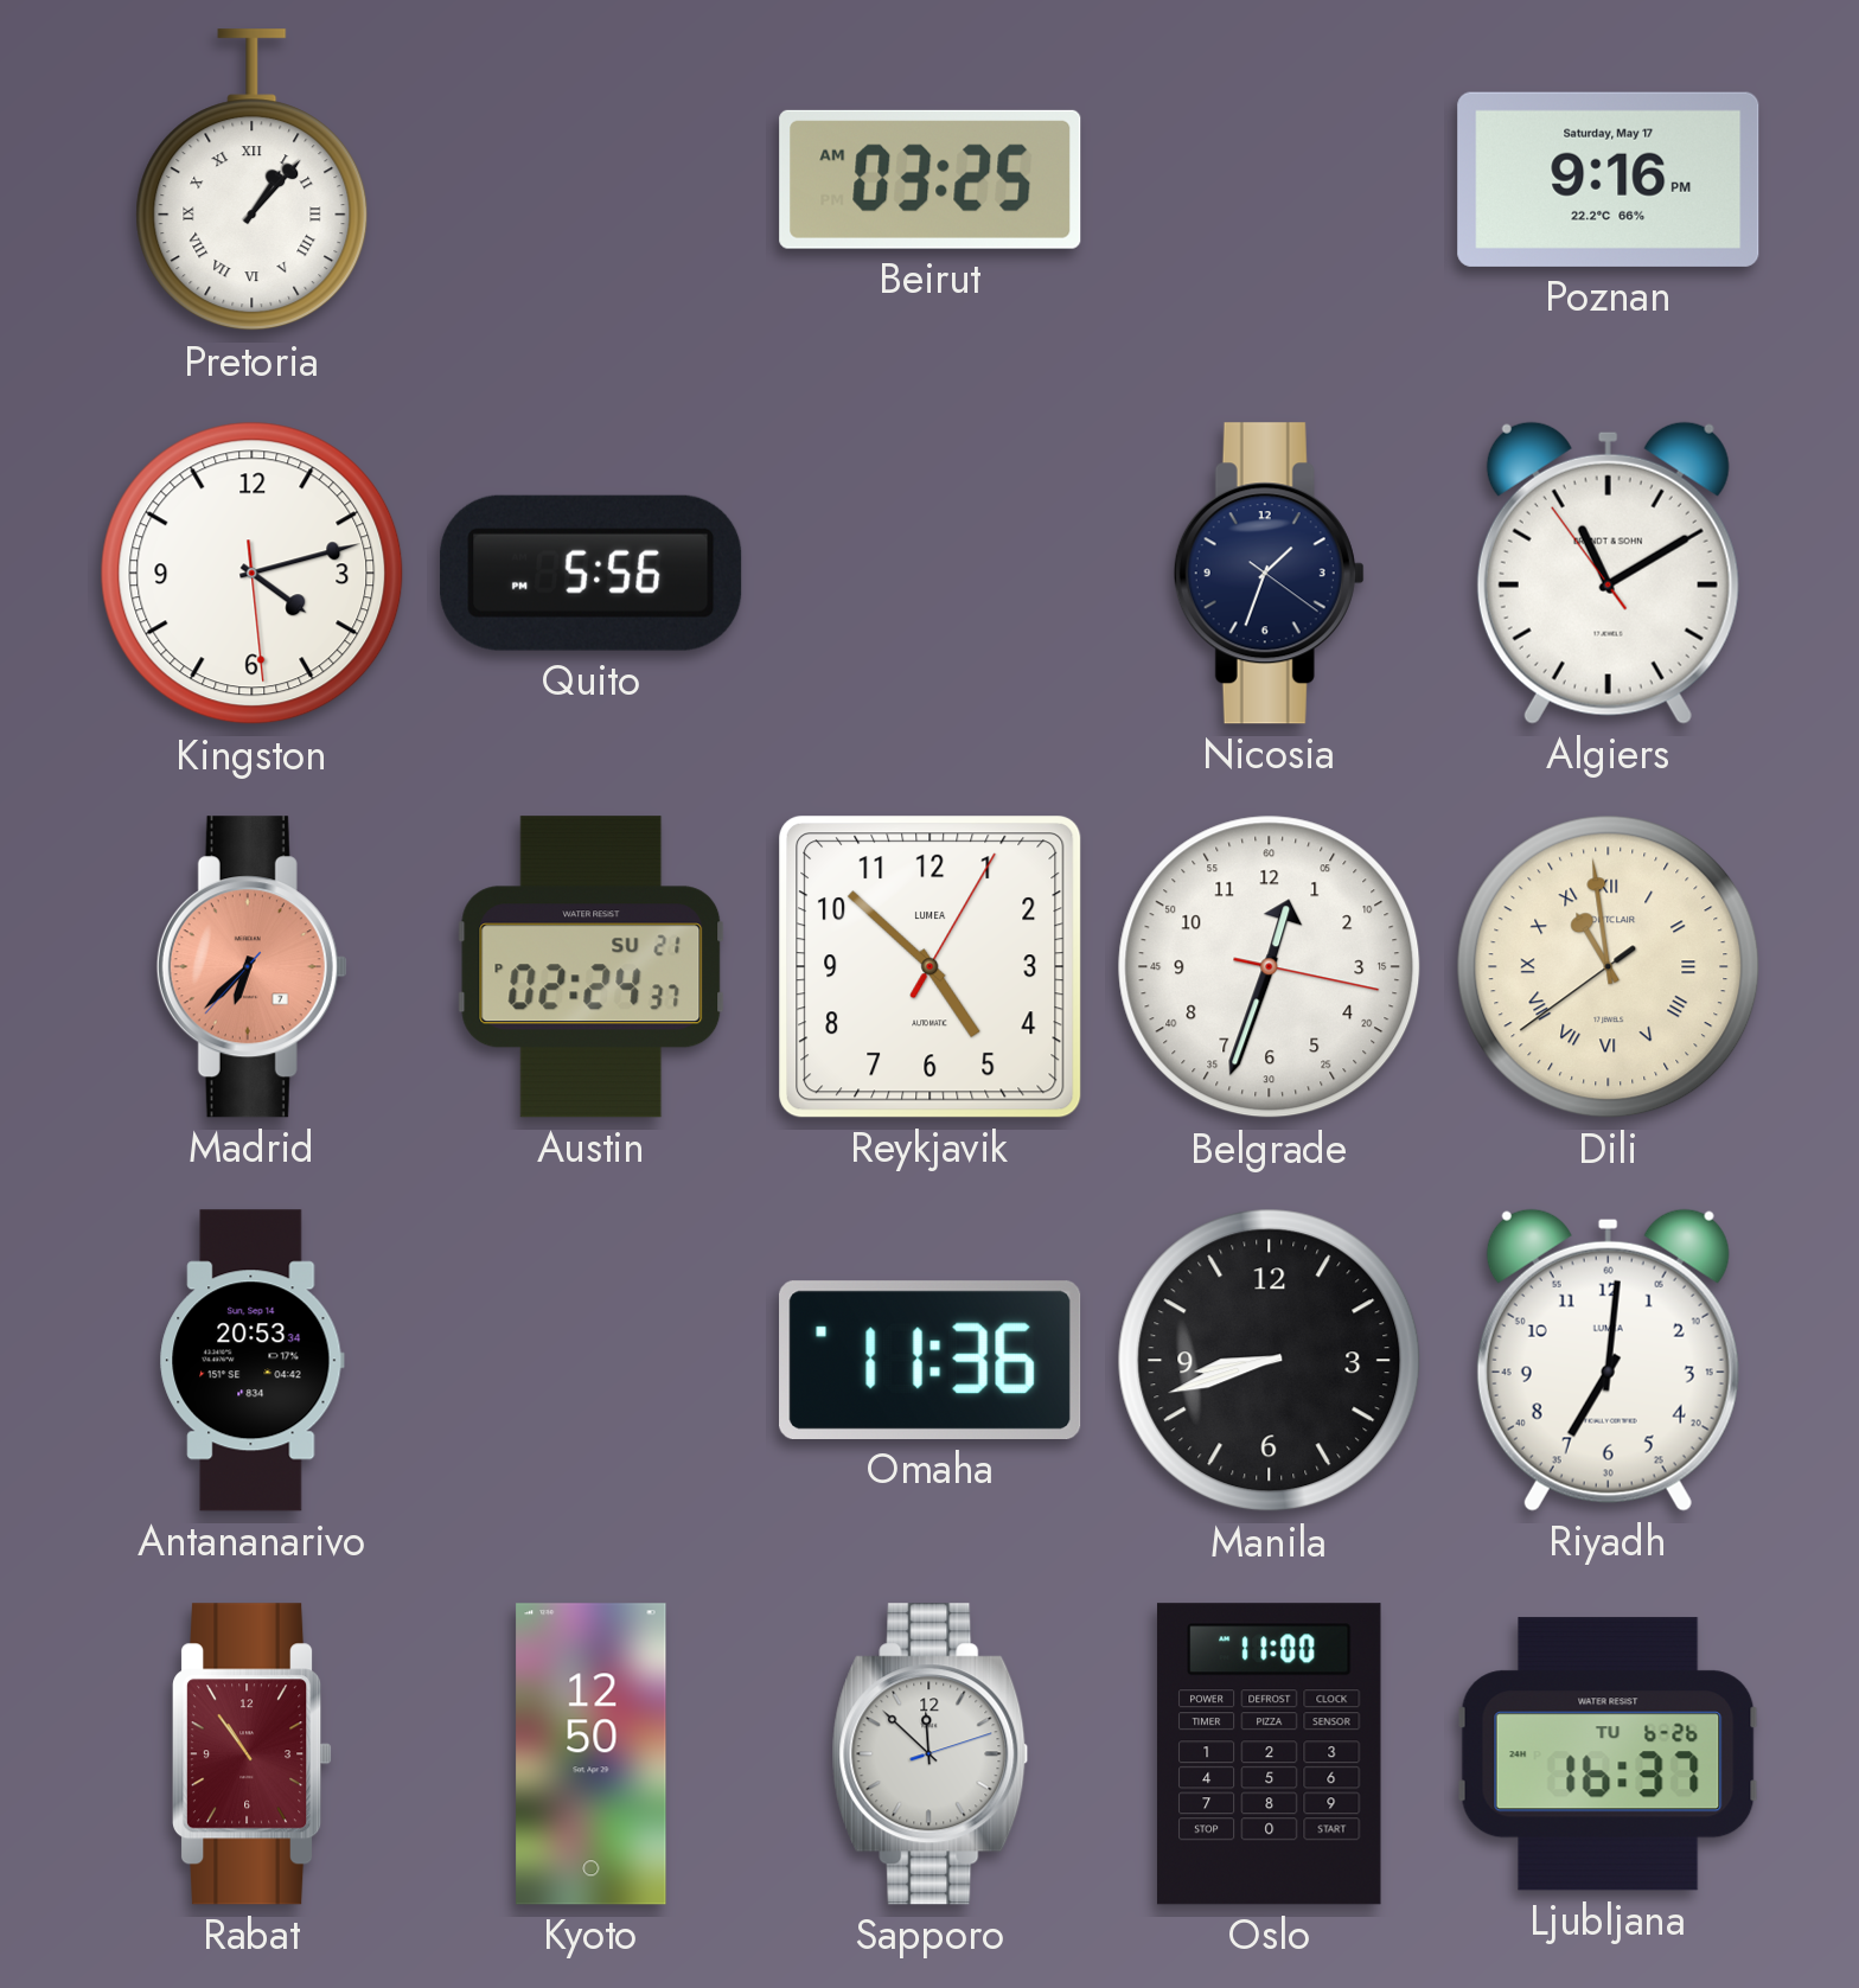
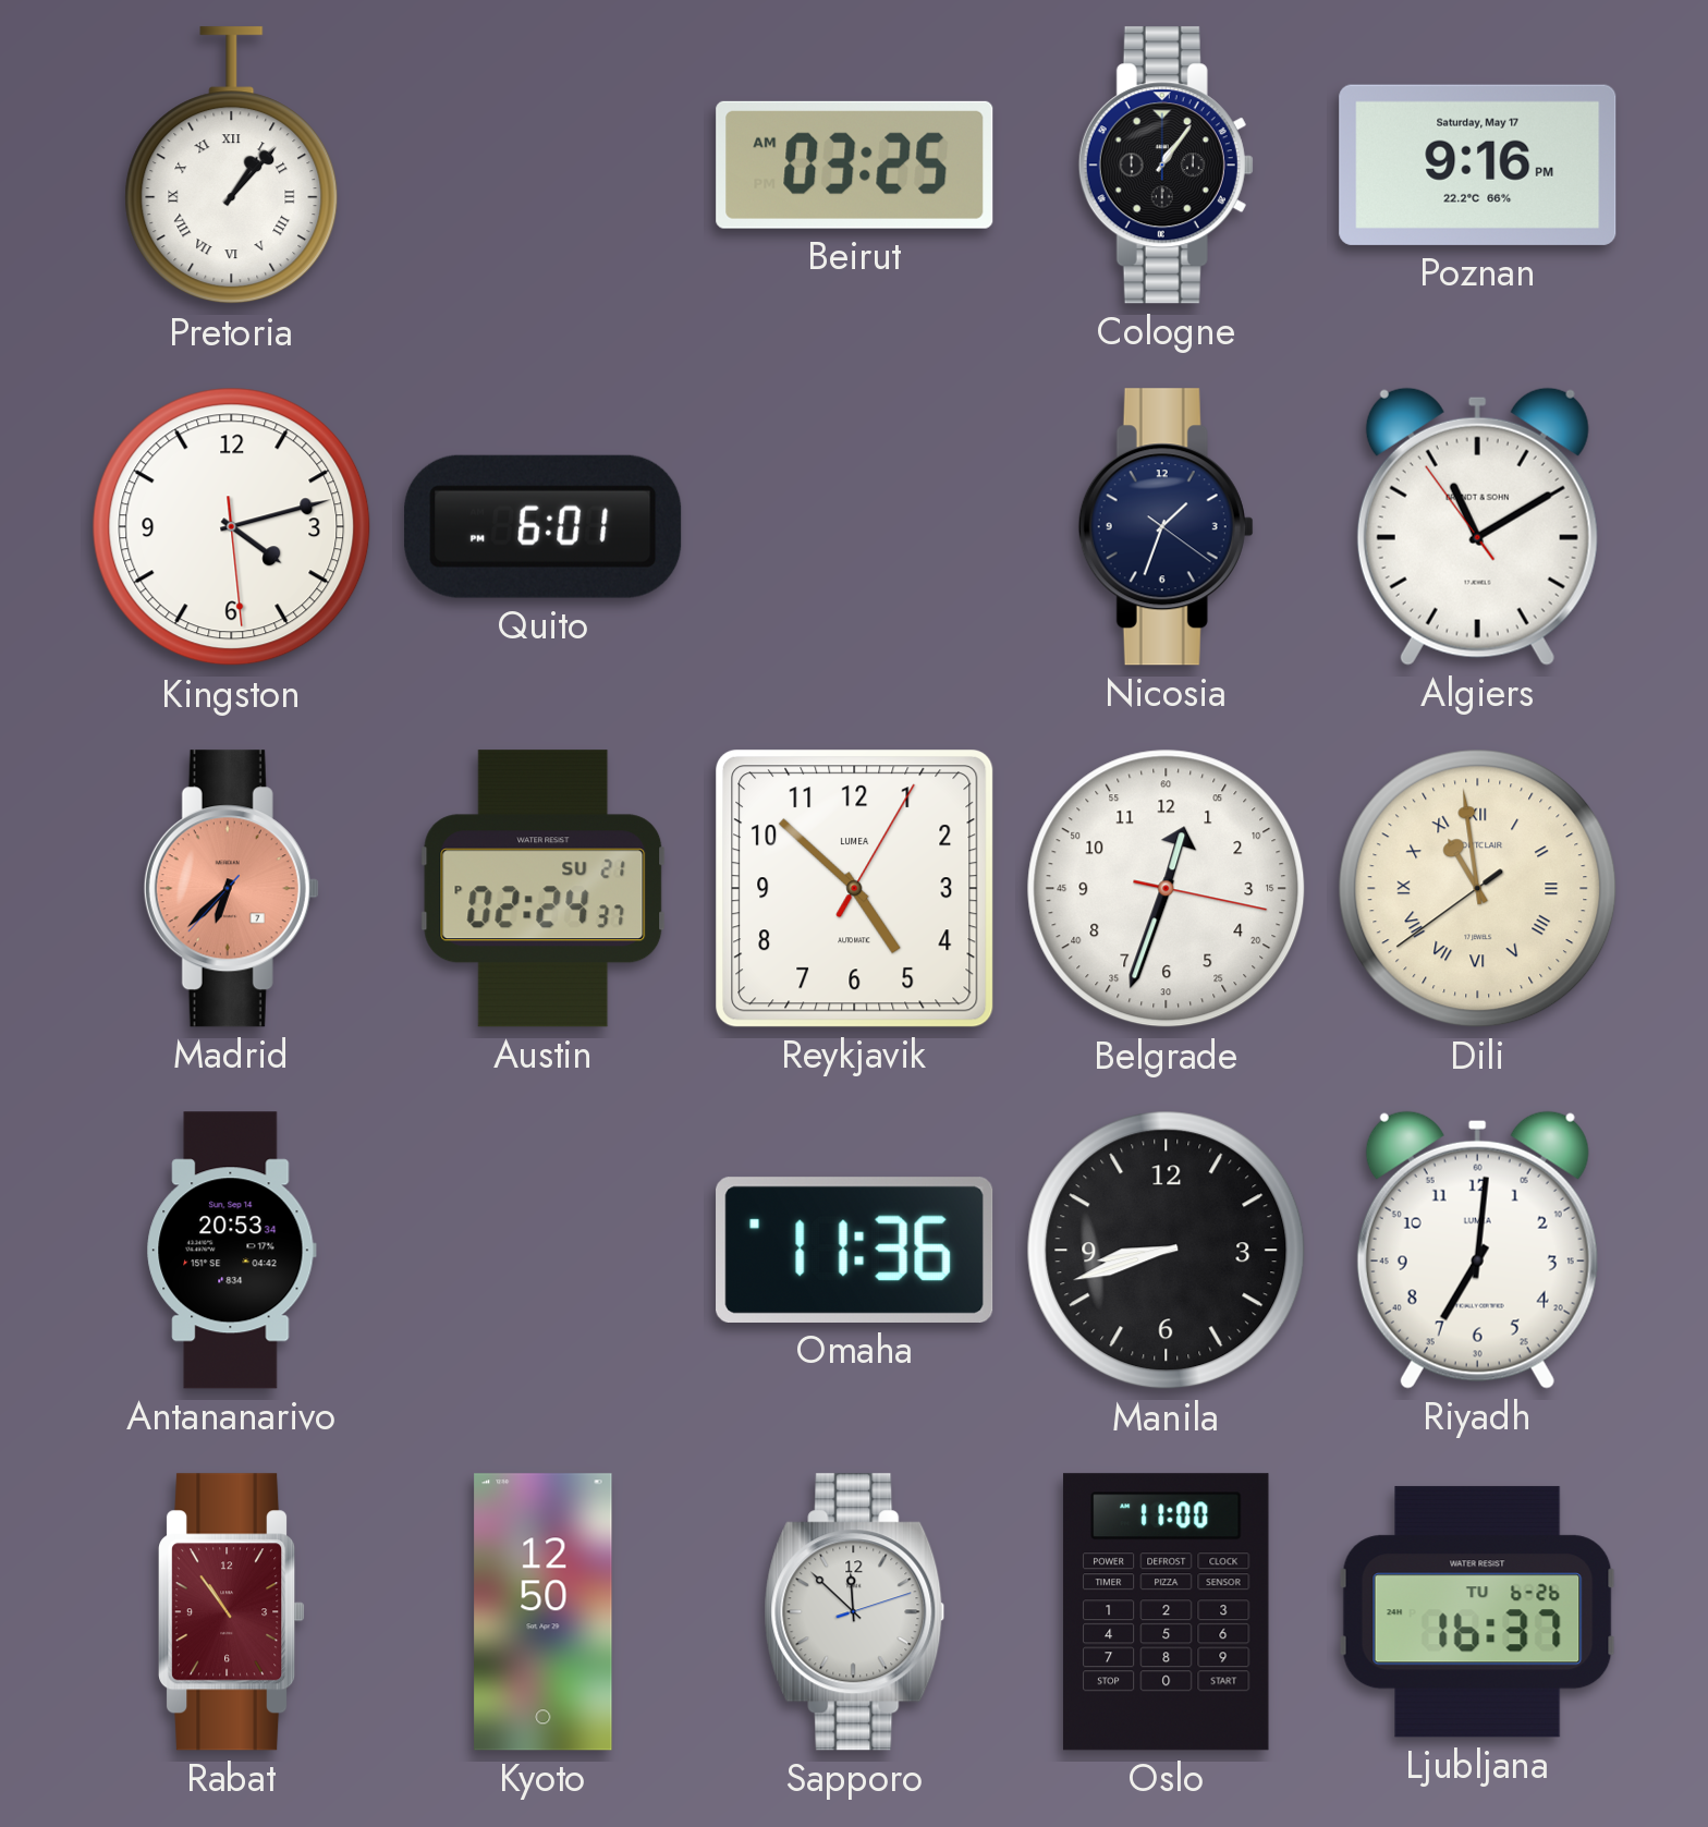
Cologne: none -> 1:06 (1166, 166)
Quito: 5:56 -> 6:01 (544, 526)
